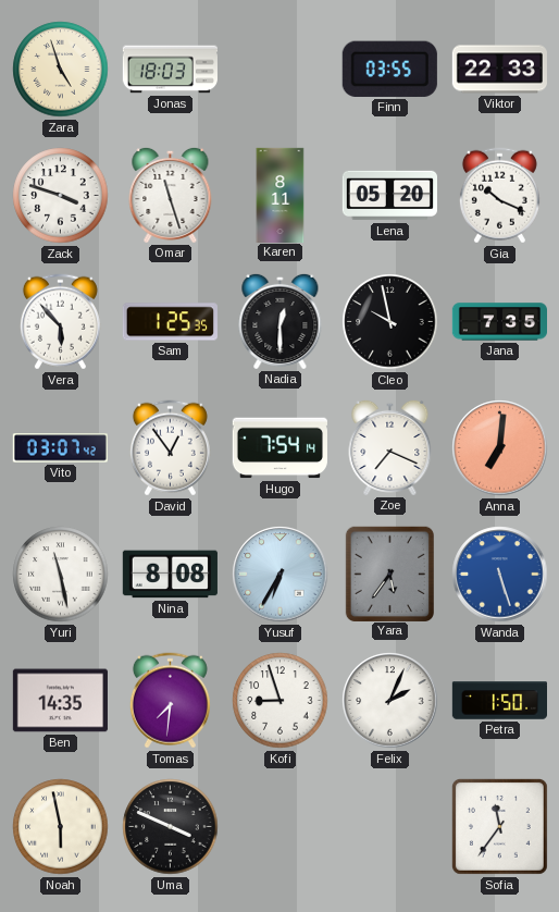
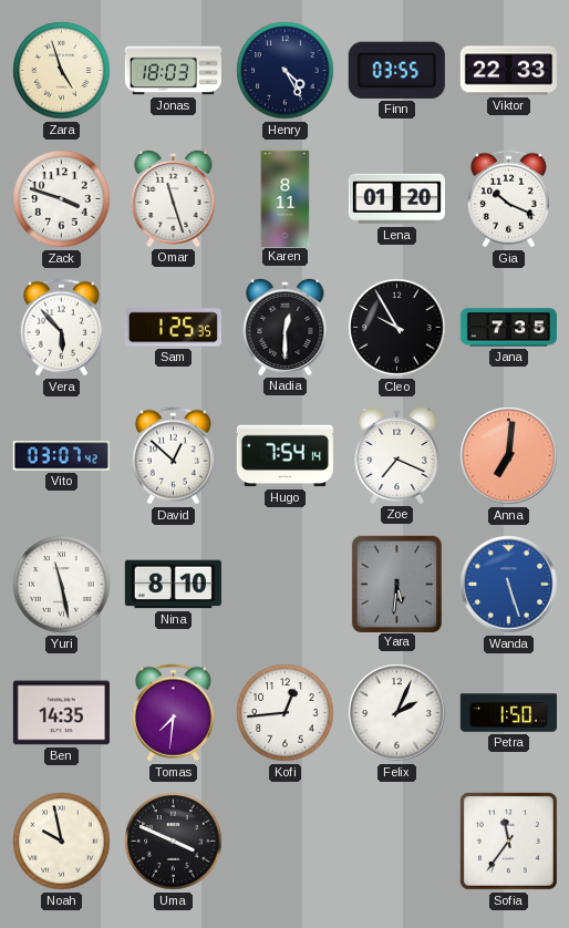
Henry: none -> 4:25 (286, 71)
Lena: 05:20 -> 01:20 (396, 199)
Cleo: 9:58 -> 9:55 (397, 328)
David: 12:54 -> 12:52 (173, 456)
Nina: 8:08 -> 8:10 (173, 585)
Yusuf: 6:35 -> none (281, 575)
Yara: 5:36 -> 5:31 (396, 584)
Kofi: 8:57 -> 12:44 (286, 713)
Noah: 5:58 -> 9:58 (62, 842)
